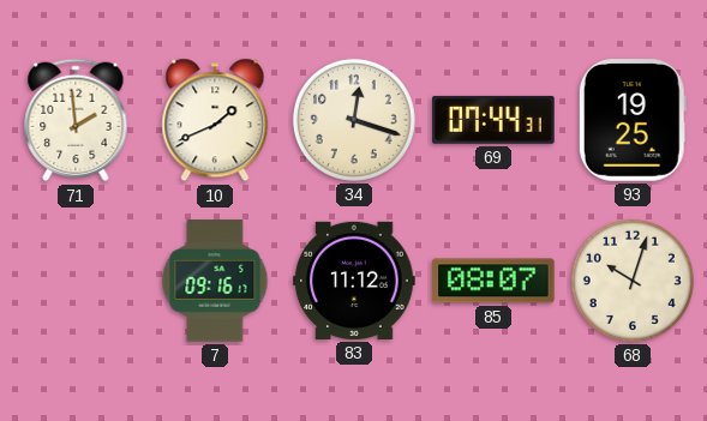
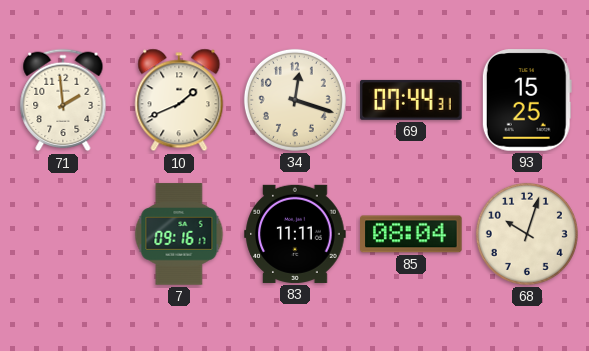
93: 19:25 -> 15:25 (527, 100)
83: 11:12 -> 11:11 (295, 234)
85: 08:07 -> 08:04 (411, 234)
